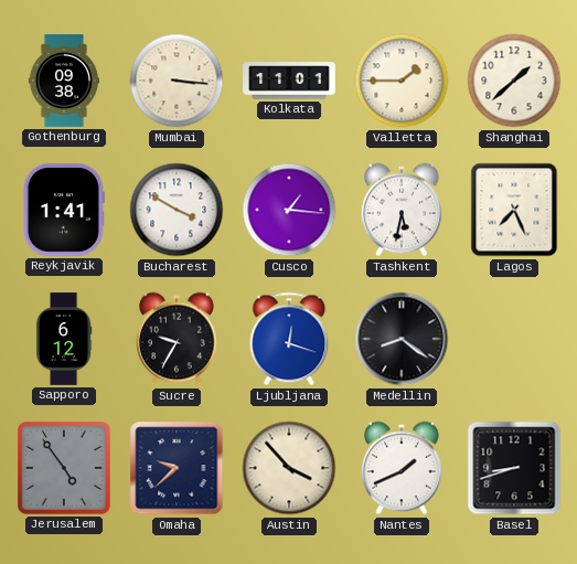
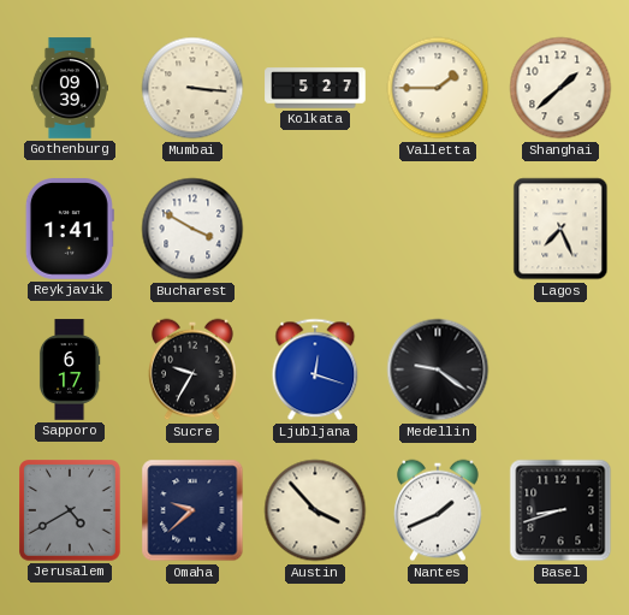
Gothenburg: 09:38 -> 09:39 (70, 88)
Kolkata: 11:01 -> 5:27 (315, 88)
Cusco: 1:16 -> none (289, 210)
Tashkent: 5:32 -> none (403, 210)
Sapporo: 6:12 -> 6:17 (70, 369)
Medellin: 8:21 -> 9:21 (438, 369)
Jerusalem: 4:54 -> 4:40 (70, 510)
